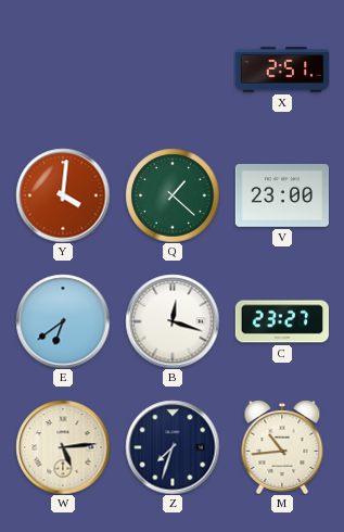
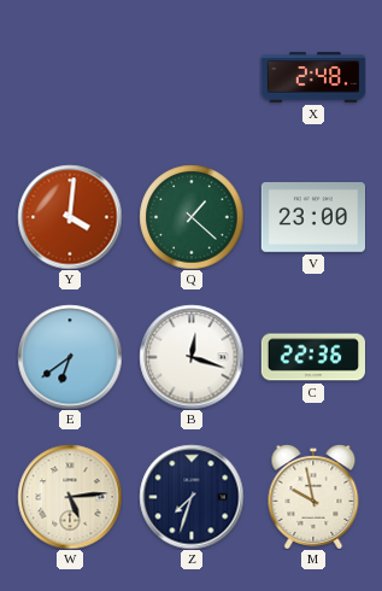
X: 2:51 -> 2:48 (313, 77)
C: 23:27 -> 22:36 (312, 357)
M: 10:44 -> 9:58 (313, 497)
